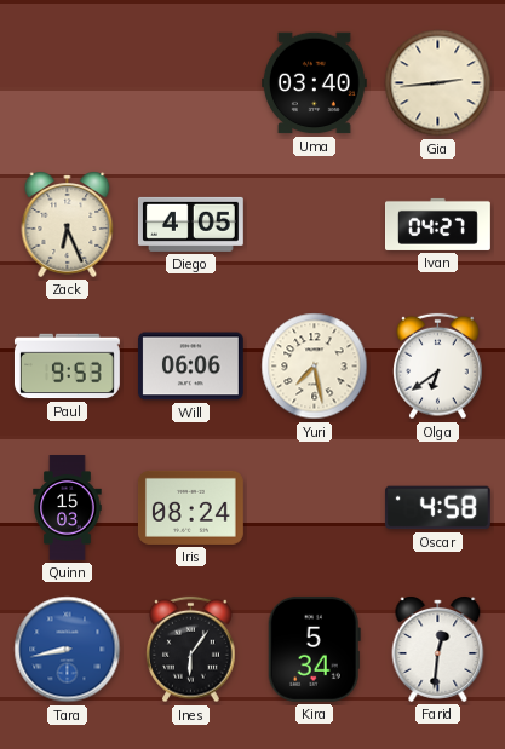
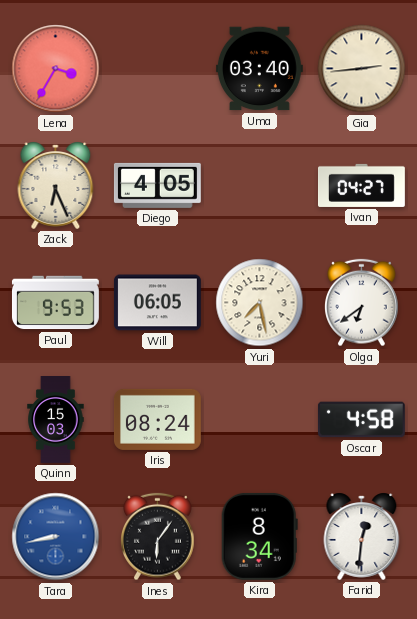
Lena: none -> 3:35 (56, 69)
Will: 06:06 -> 06:05 (157, 303)
Kira: 5:34 -> 8:34 (259, 536)
